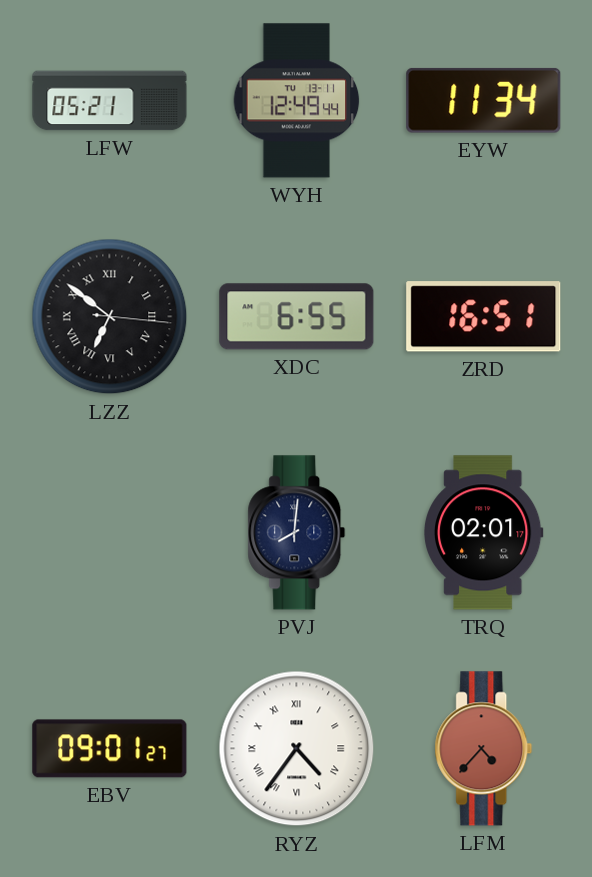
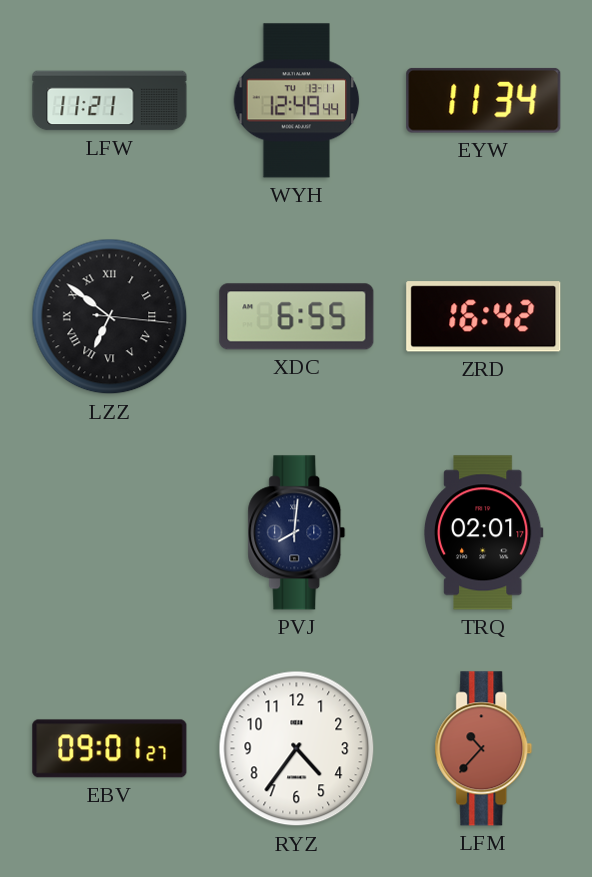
LFW: 05:21 -> 11:21 (110, 101)
ZRD: 16:51 -> 16:42 (484, 317)
RYZ numerals: Roman -> Arabic (297, 749)
LFM: 4:37 -> 10:37 (484, 749)
